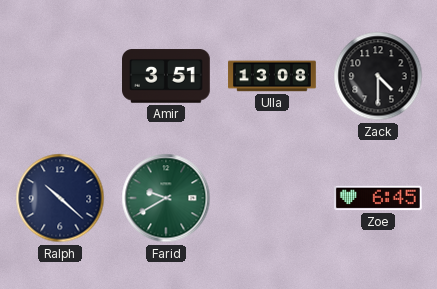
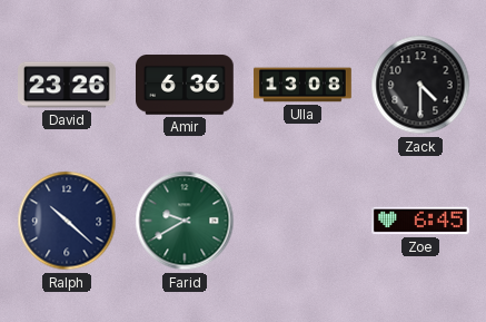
David: none -> 23:26 (68, 85)
Amir: 3:51 -> 6:36 (186, 85)
